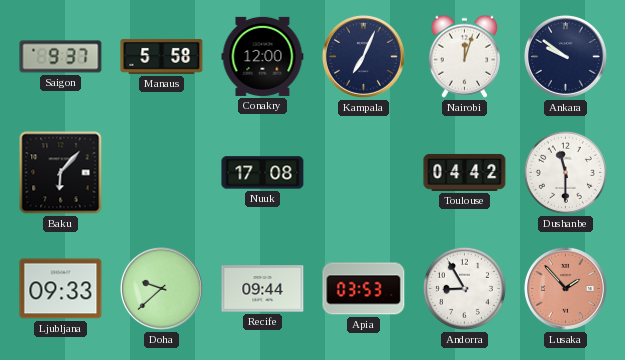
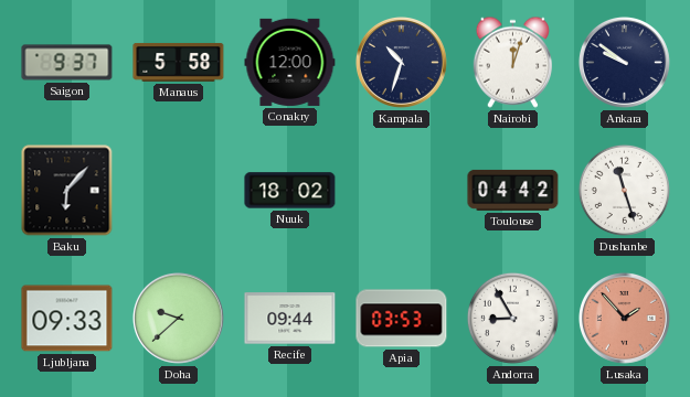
Kampala: 7:04 -> 10:33 (401, 62)
Nuuk: 17:08 -> 18:02 (290, 191)
Dushanbe: 11:30 -> 11:27 (624, 190)
